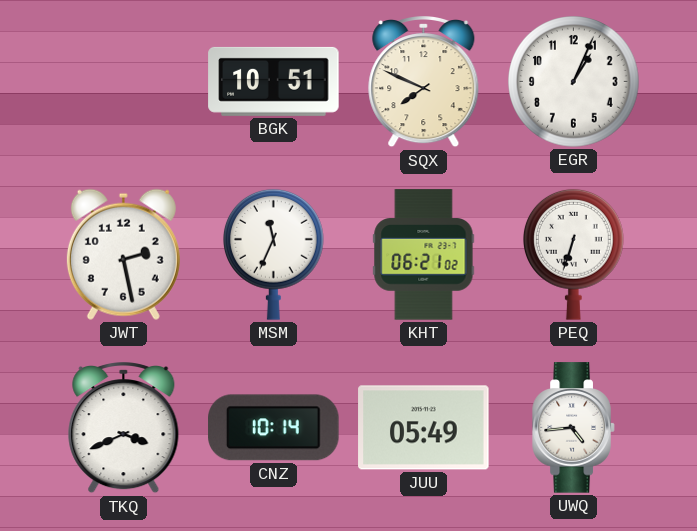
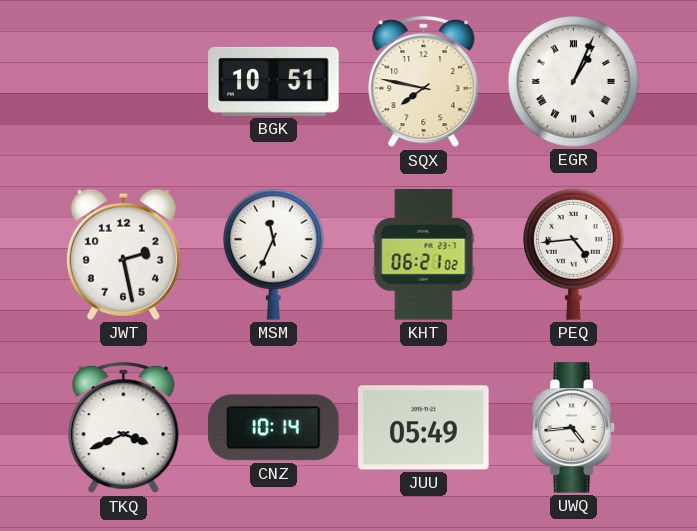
SQX: 7:49 -> 7:47 (424, 83)
EGR numerals: Arabic -> Roman (574, 82)
PEQ: 6:33 -> 4:44 (574, 254)
